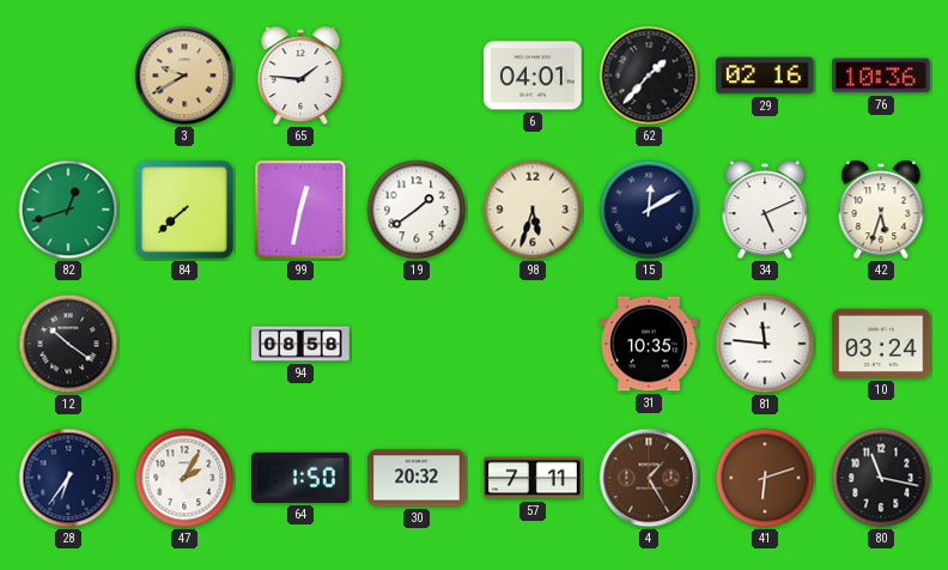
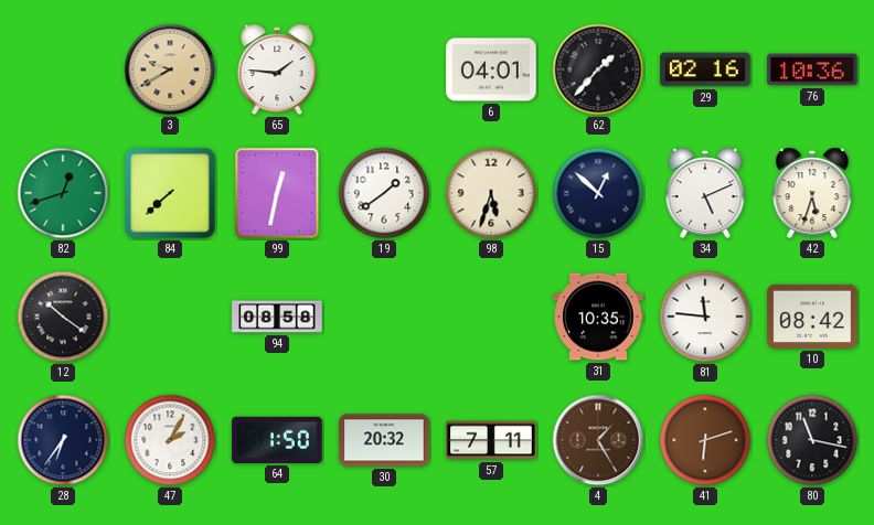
15: 12:10 -> 12:52 (598, 193)
10: 03:24 -> 08:42 (812, 317)
